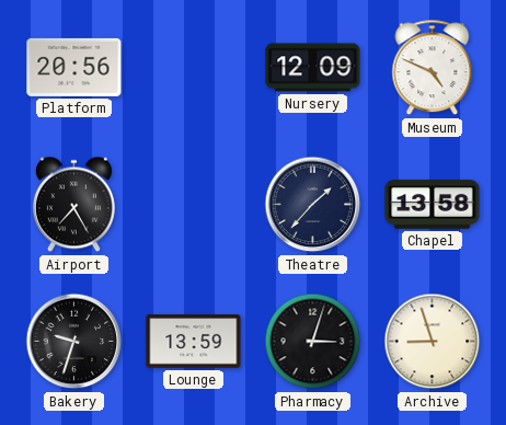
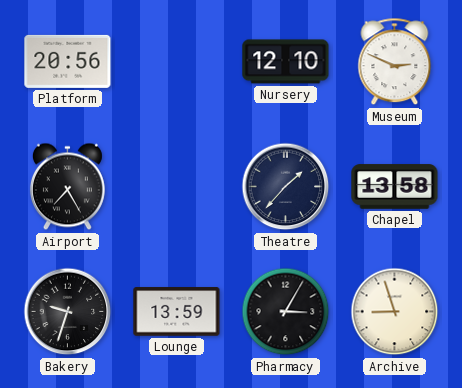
Nursery: 12:09 -> 12:10 (286, 62)
Museum: 4:49 -> 2:49 (395, 62)
Pharmacy: 3:03 -> 3:05 (286, 312)
